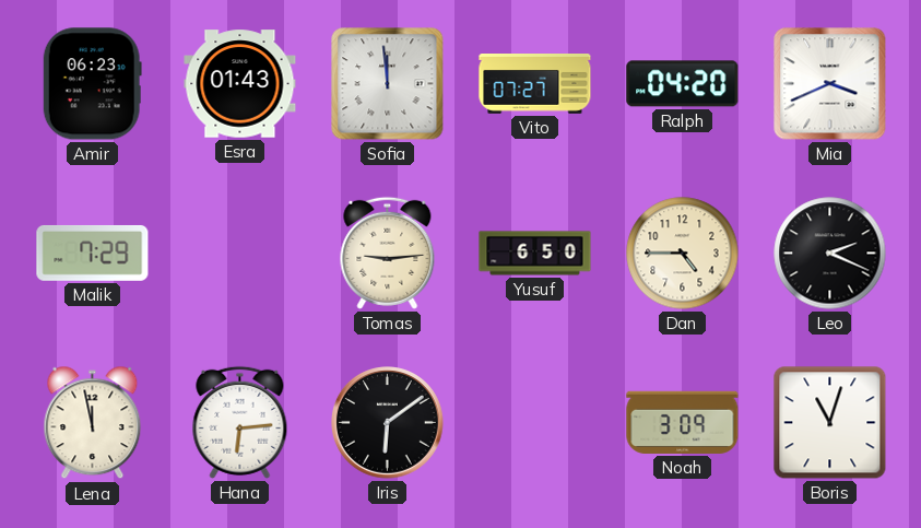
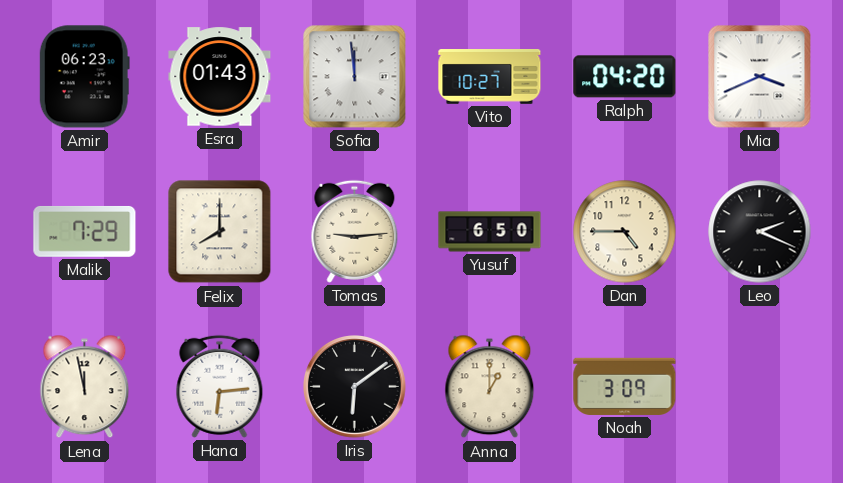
Vito: 07:27 -> 10:27 (490, 77)
Felix: none -> 8:00 (220, 232)
Anna: none -> 1:00 (490, 387)
Boris: 11:03 -> none (830, 423)
